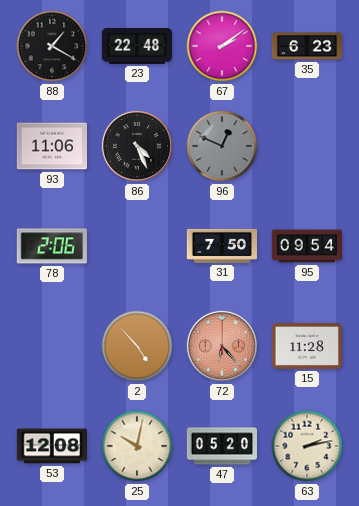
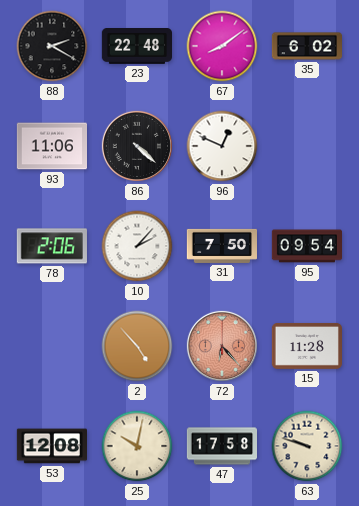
88: 1:20 -> 2:20 (52, 46)
67: 2:09 -> 8:09 (222, 46)
35: 6:23 -> 6:02 (307, 46)
86: 4:26 -> 4:22 (137, 146)
96 dial: grey -> white (222, 146)
10: none -> 2:07 (137, 246)
47: 05:20 -> 17:58 (221, 446)
63: 2:13 -> 9:48 (307, 446)
